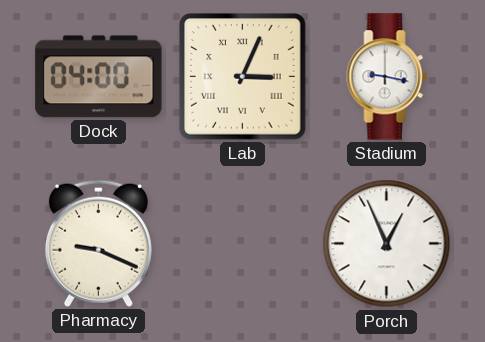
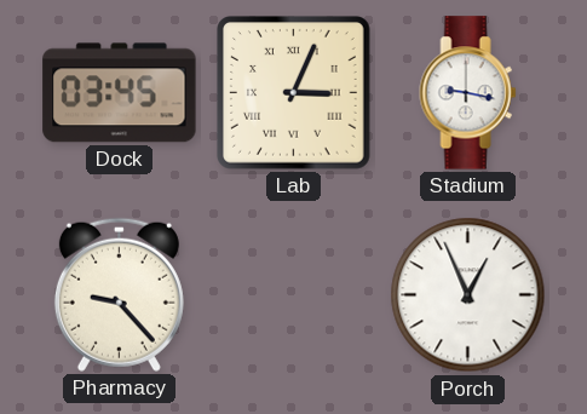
Dock: 04:00 -> 03:45 (120, 93)
Pharmacy: 9:19 -> 9:23 (119, 294)
